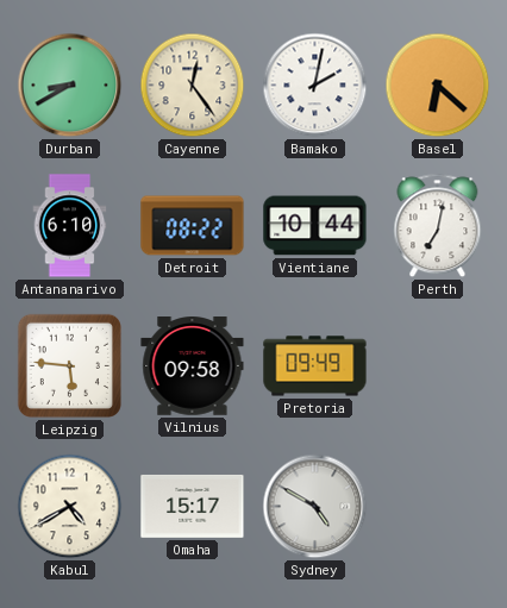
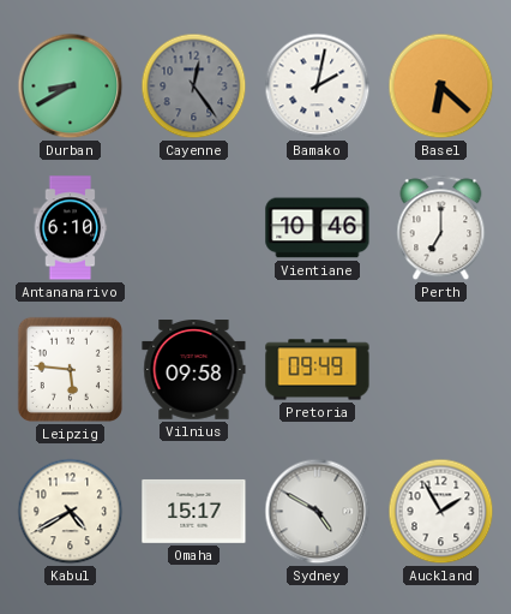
Cayenne dial: cream -> grey (194, 87)
Detroit: 08:22 -> none (193, 226)
Vientiane: 10:44 -> 10:46 (318, 228)
Perth: 7:02 -> 7:00 (441, 228)
Auckland: none -> 1:55 (441, 512)
